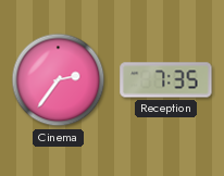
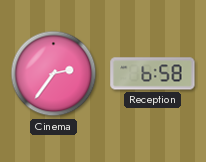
Reception: 7:35 -> 6:58 (153, 74)
